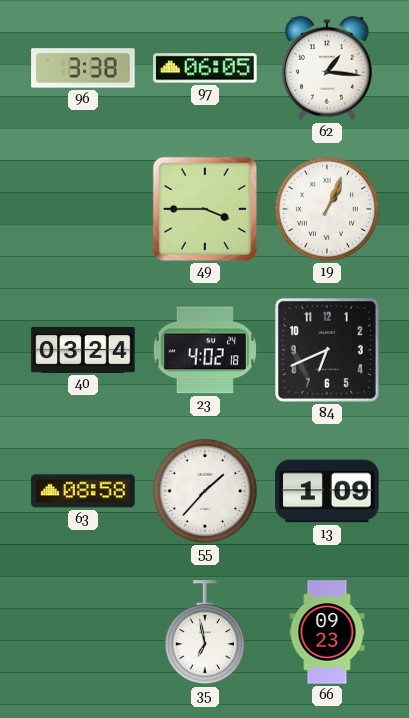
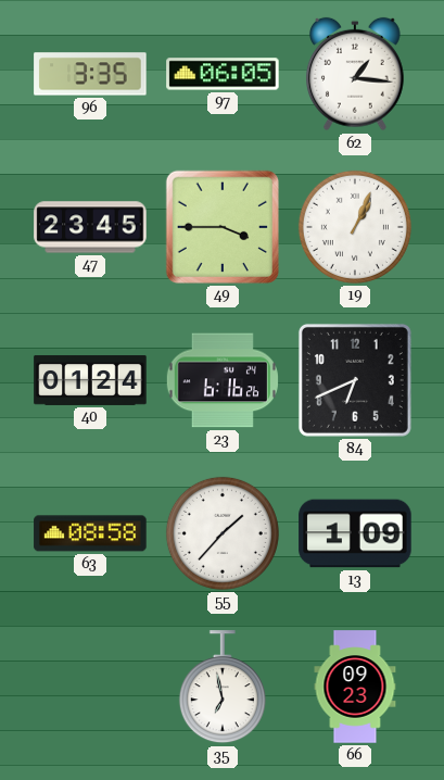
96: 3:38 -> 3:35 (90, 74)
47: none -> 23:45 (90, 227)
40: 03:24 -> 01:24 (90, 380)
23: 4:02 -> 6:16 (223, 380)
